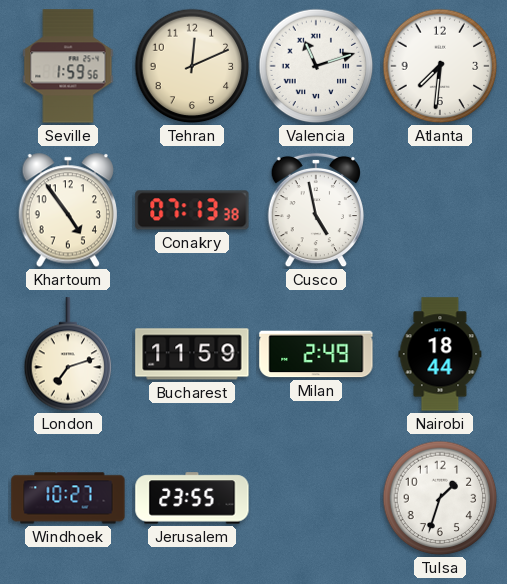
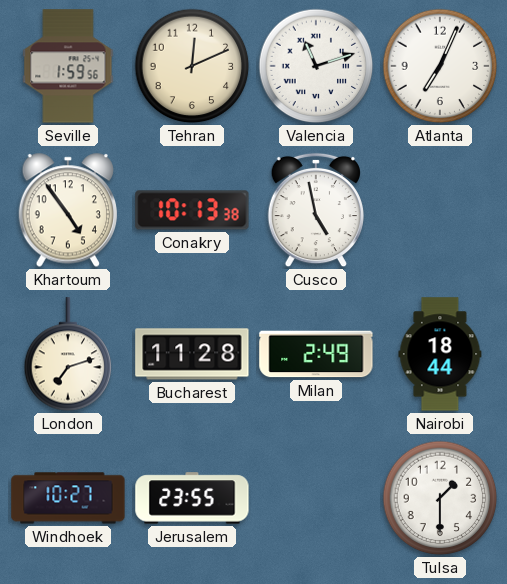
Atlanta: 7:31 -> 7:04 (440, 66)
Conakry: 07:13 -> 10:13 (192, 210)
Bucharest: 11:59 -> 11:28 (192, 354)
Tulsa: 1:33 -> 1:30 (440, 498)
